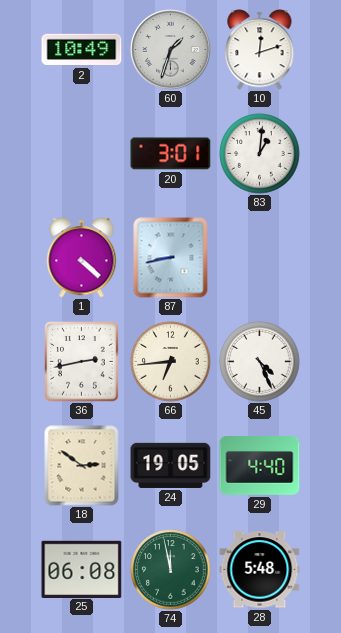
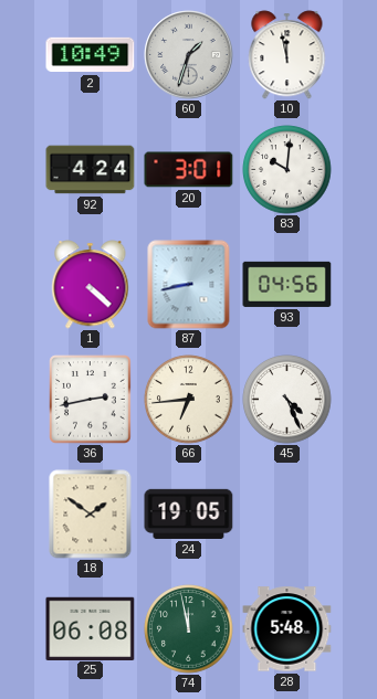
10: 12:12 -> 11:58 (287, 55)
92: none -> 4:24 (91, 170)
83: 1:01 -> 10:01 (287, 170)
93: none -> 04:56 (287, 284)
18: 2:51 -> 1:51 (91, 515)
29: 4:40 -> none (260, 466)
